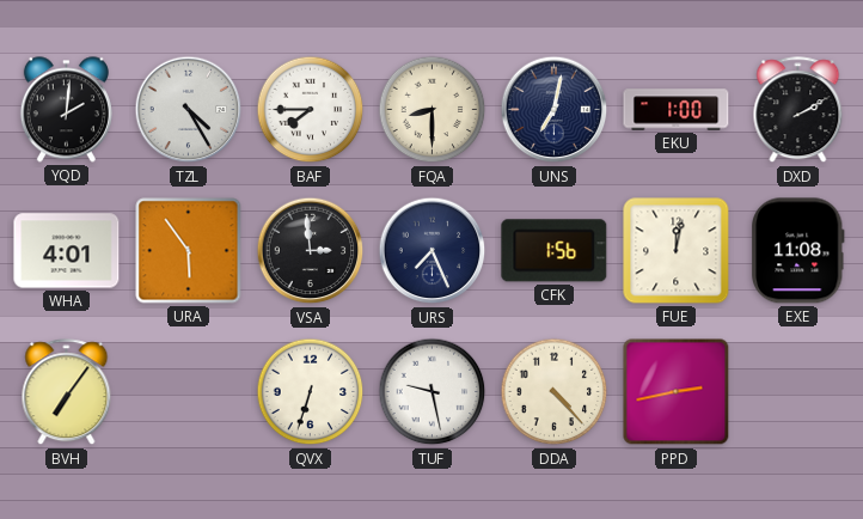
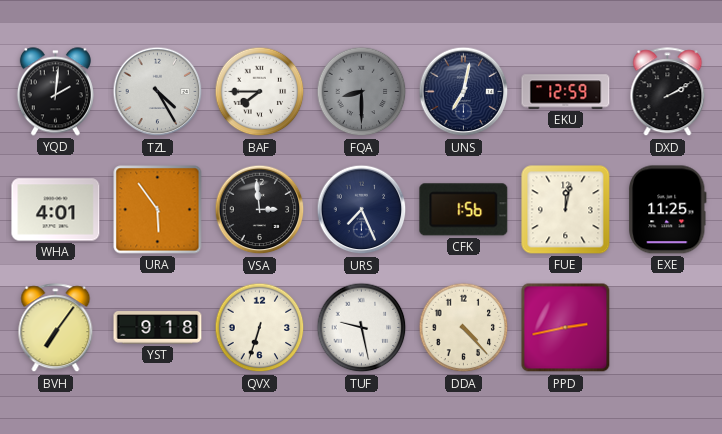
FQA dial: cream -> grey (362, 92)
EKU: 1:00 -> 12:59 (566, 92)
EXE: 11:08 -> 11:25 (668, 210)
YST: none -> 9:18 (158, 328)
